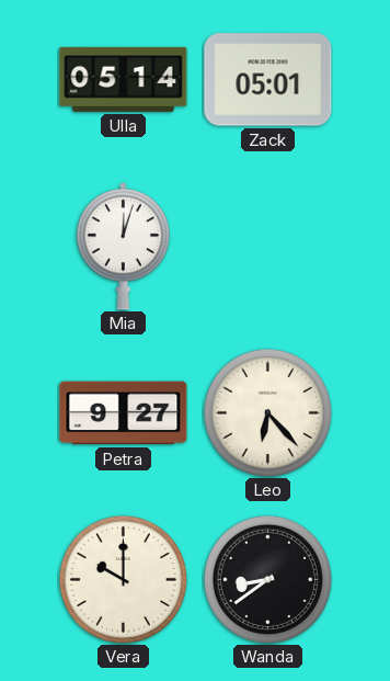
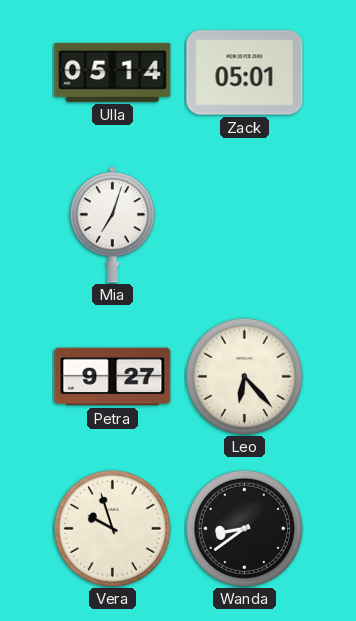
Mia: 12:03 -> 7:03 (112, 225)
Vera: 10:00 -> 9:57 (112, 528)
